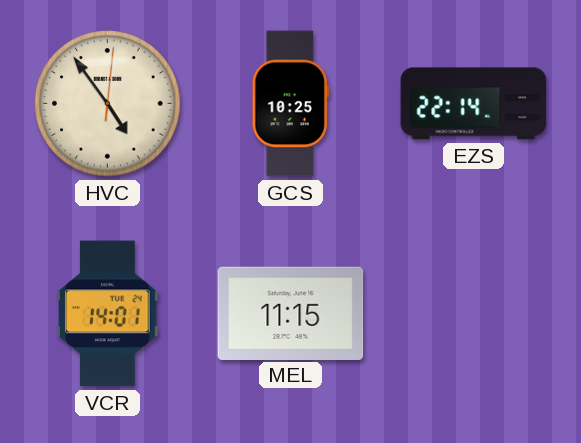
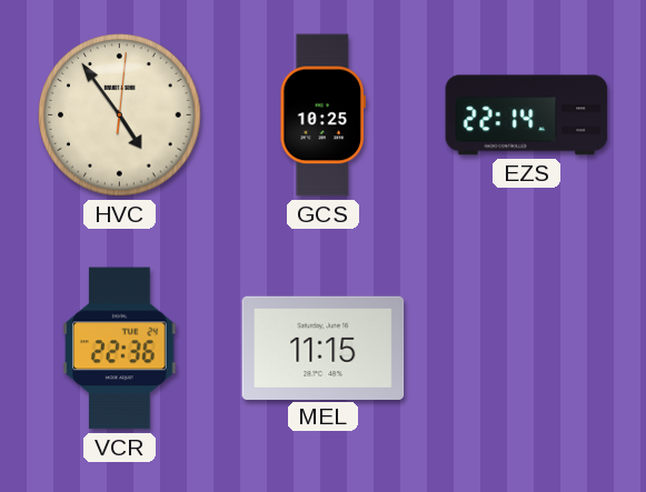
VCR: 14:01 -> 22:36 (120, 349)
